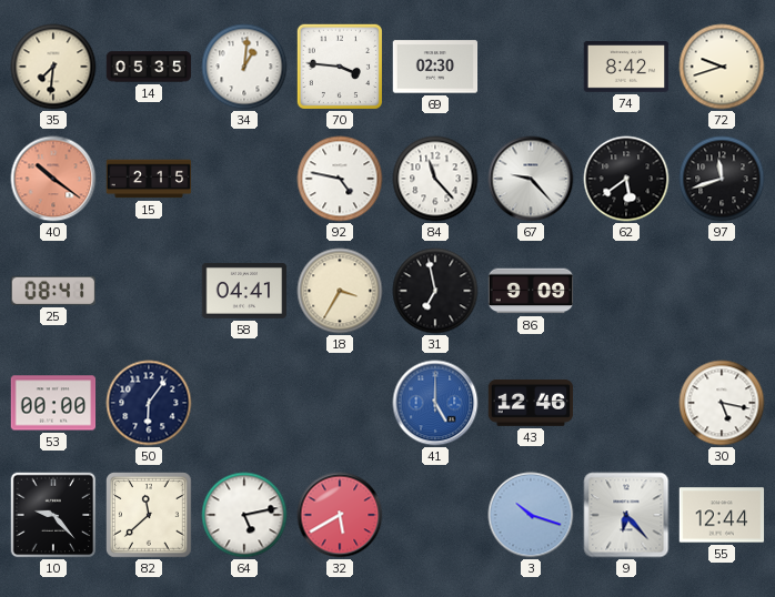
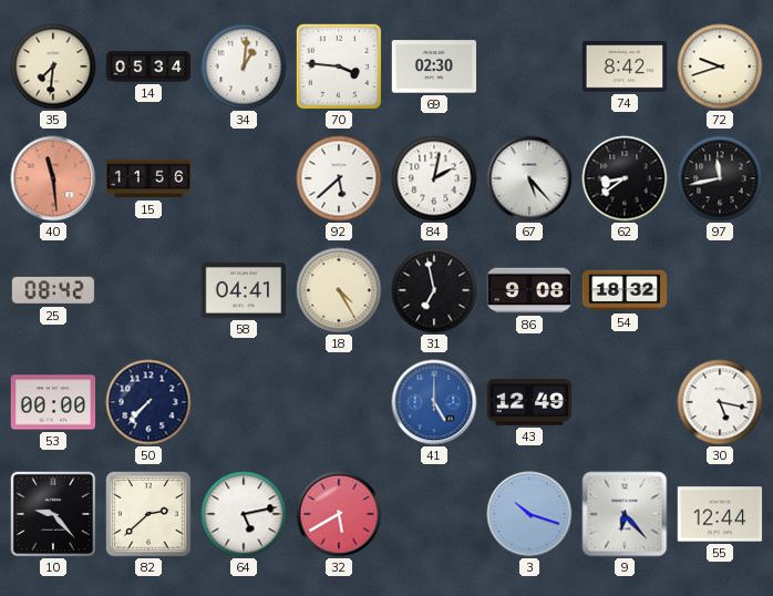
14: 05:35 -> 05:34 (148, 66)
40: 10:21 -> 11:29 (53, 178)
15: 2:15 -> 11:56 (148, 178)
92: 4:47 -> 5:38 (339, 178)
84: 11:23 -> 2:02 (434, 178)
67: 9:23 -> 5:23 (529, 178)
62: 5:39 -> 8:39 (625, 178)
97: 11:42 -> 11:43 (720, 178)
25: 08:41 -> 08:42 (52, 290)
18: 3:35 -> 4:25 (339, 290)
86: 9:09 -> 9:08 (529, 290)
54: none -> 18:32 (625, 290)
50: 6:06 -> 7:37 (148, 402)
43: 12:46 -> 12:49 (529, 402)
82: 11:38 -> 2:38 (148, 514)
